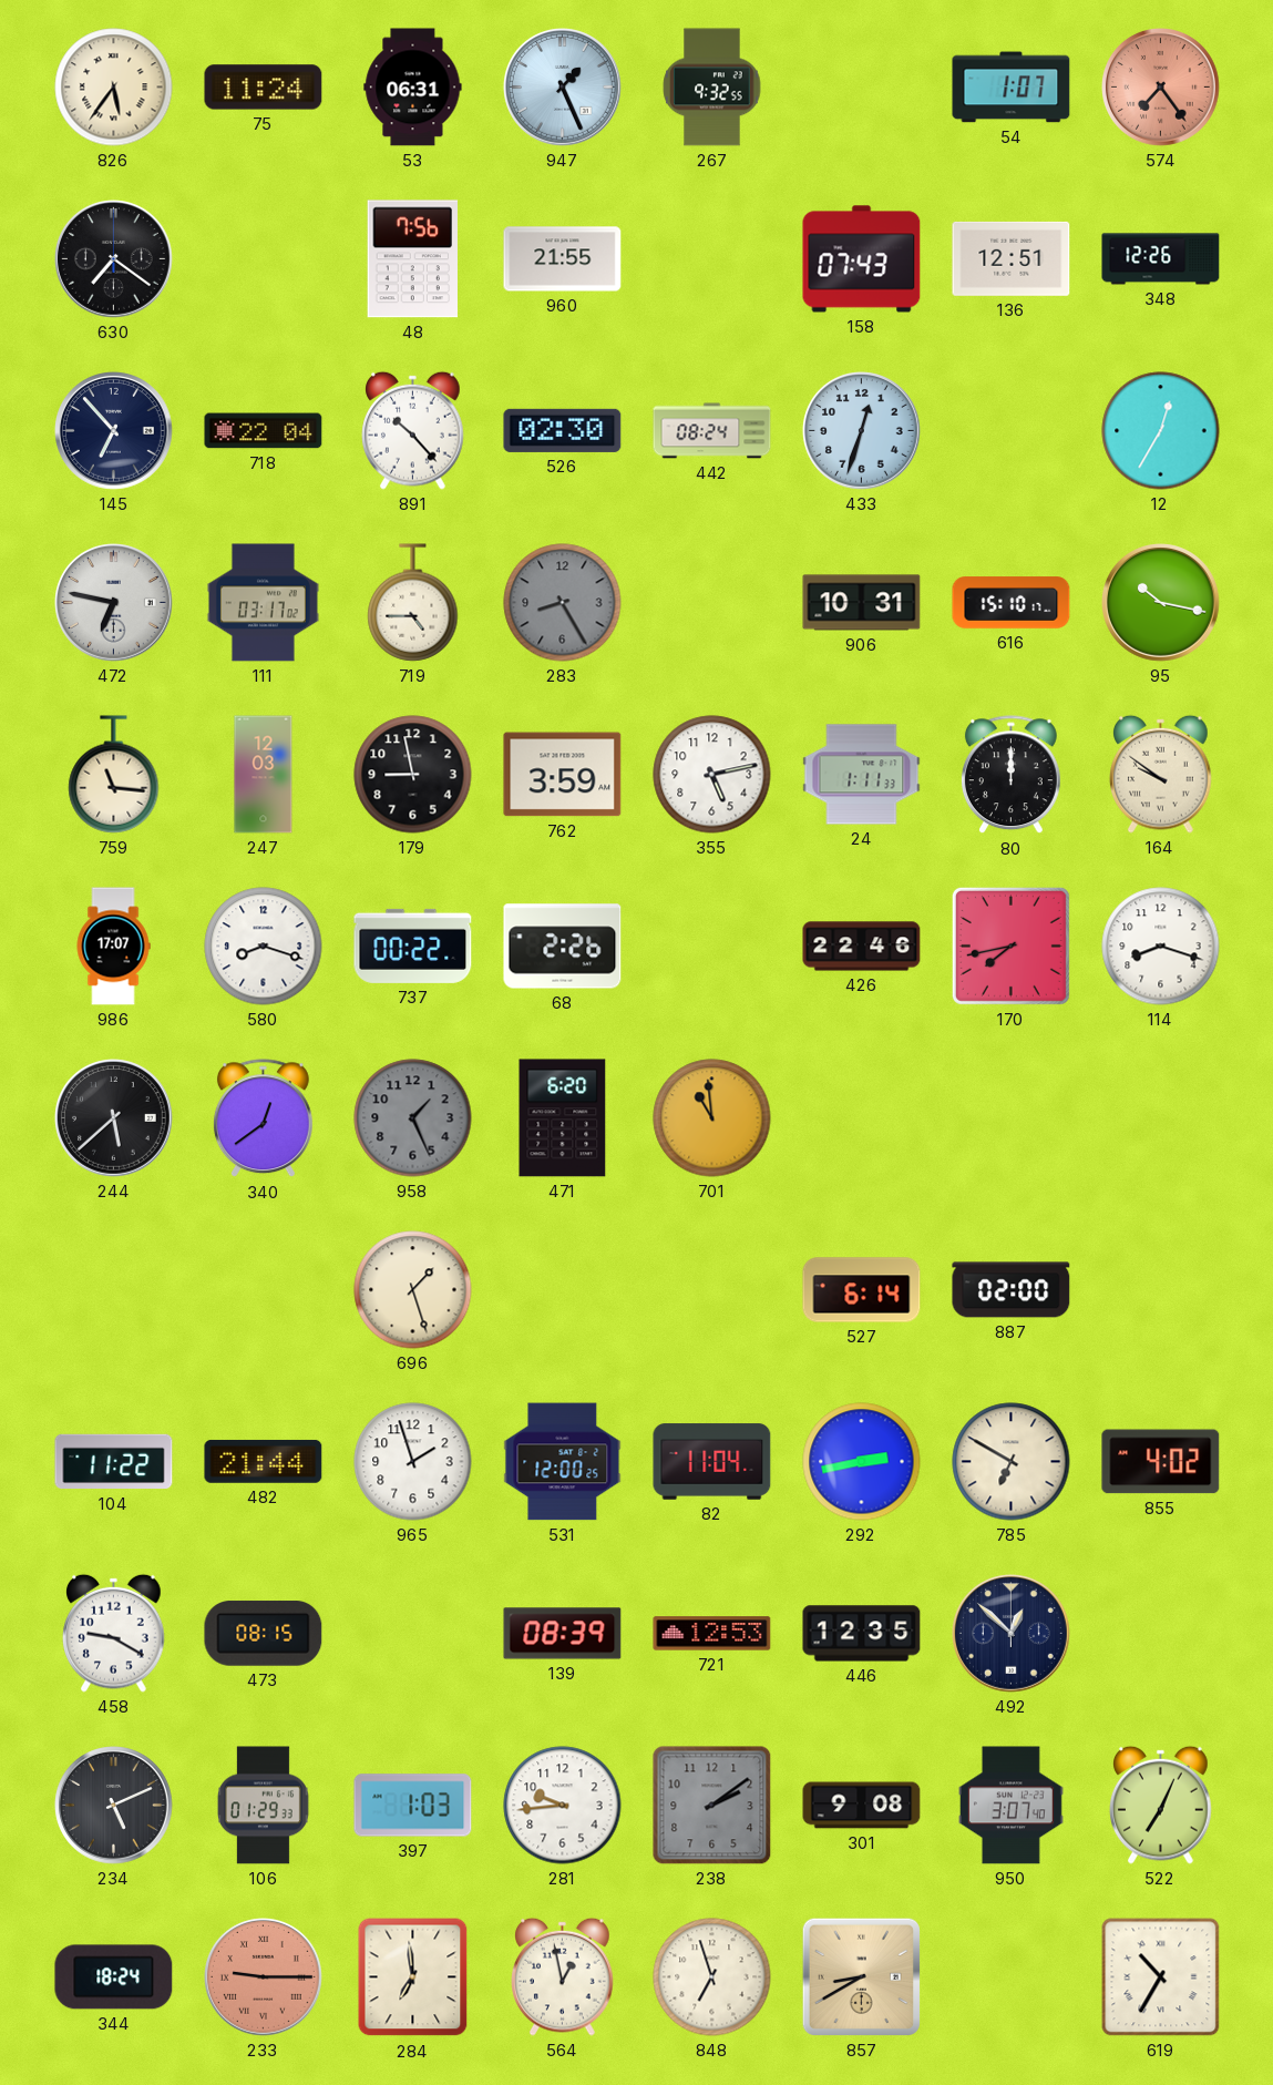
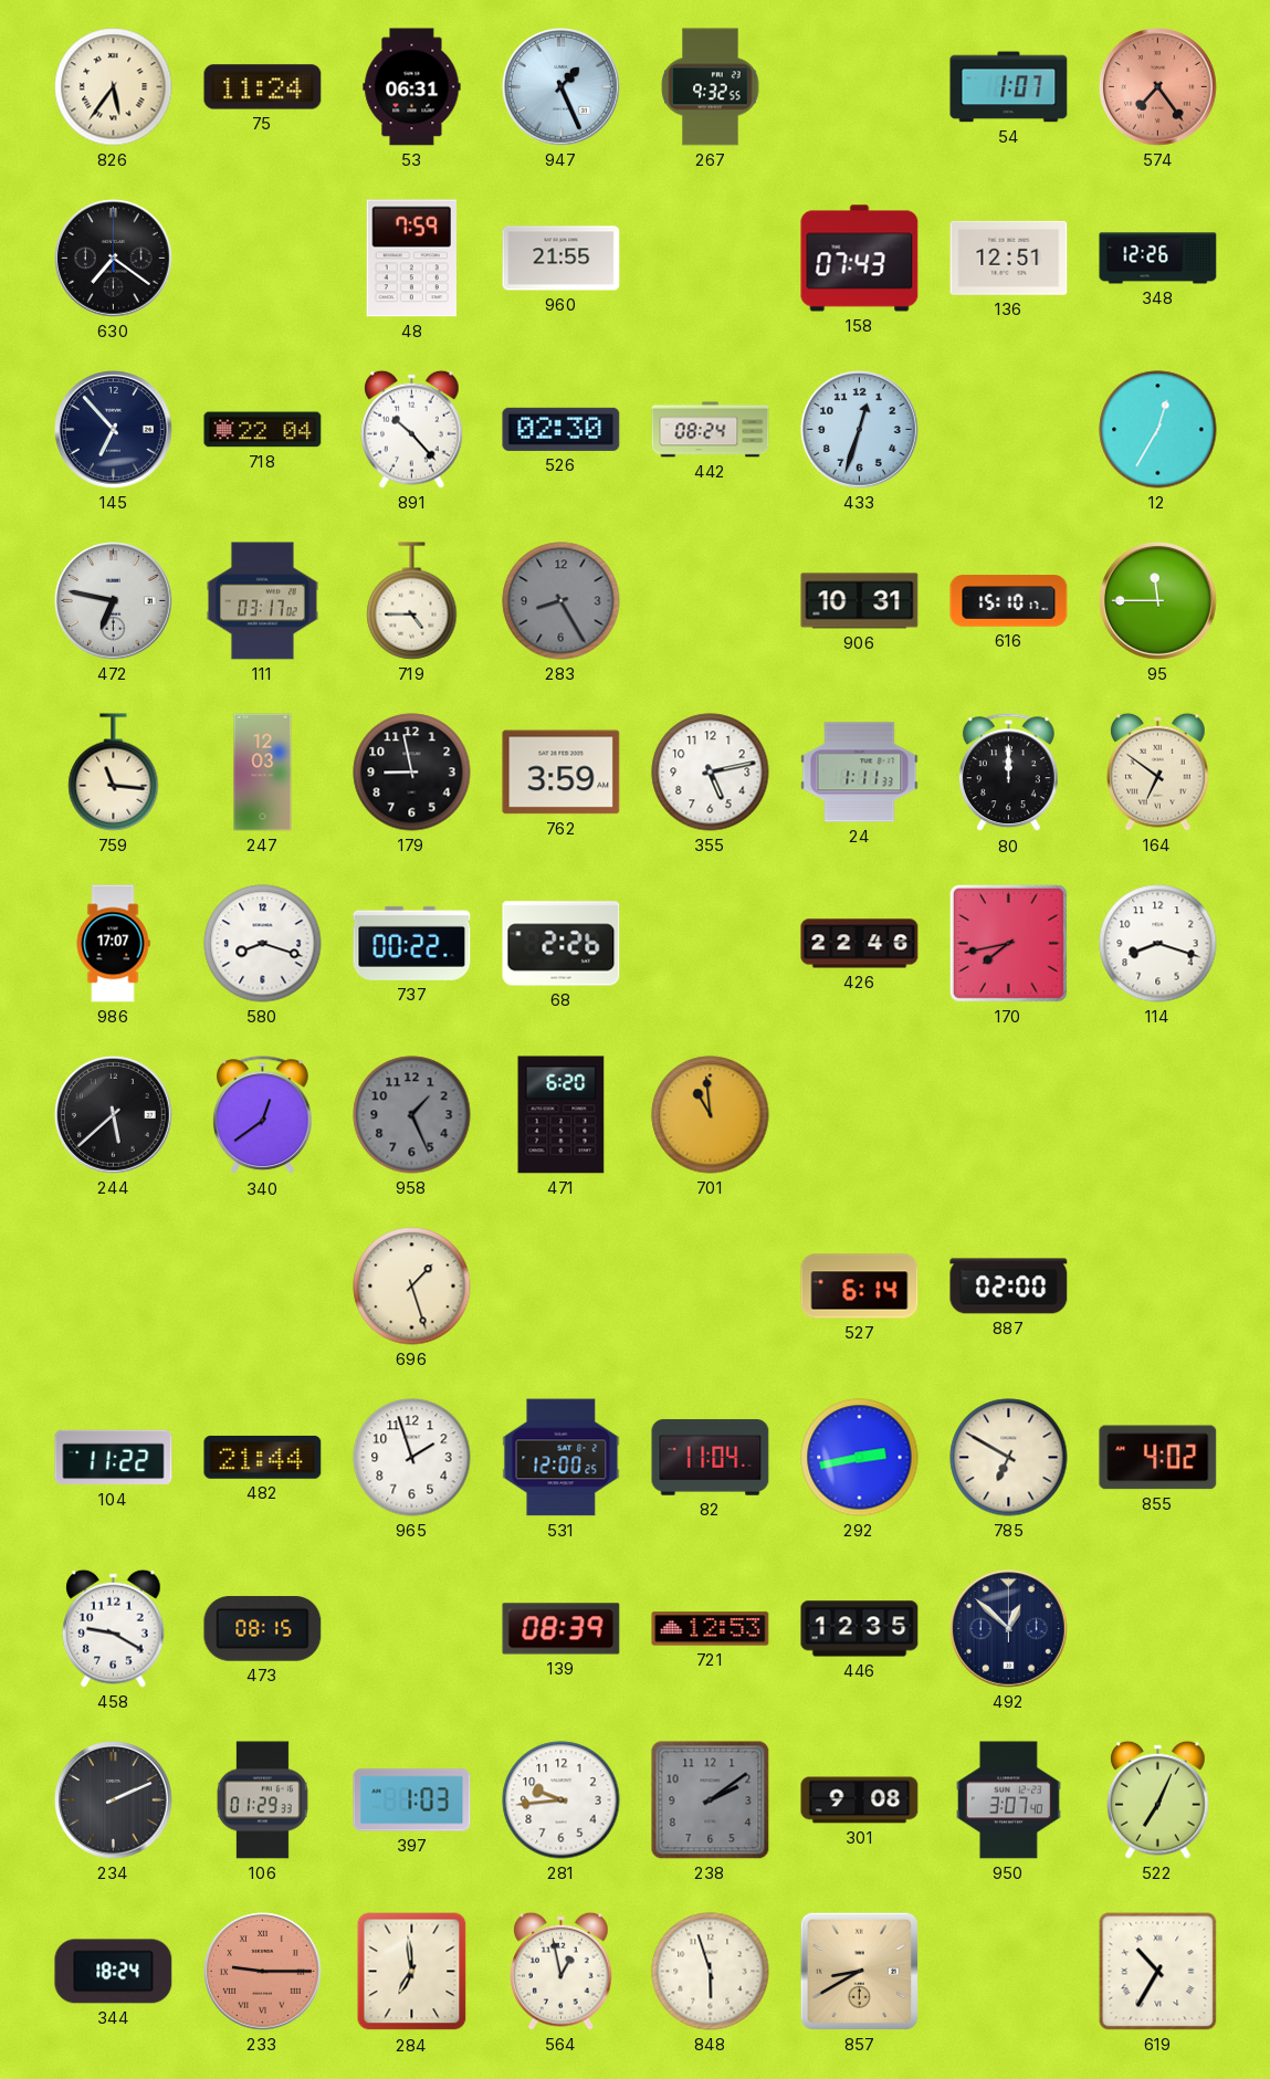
48: 7:56 -> 7:59 (411, 259)
95: 10:17 -> 11:45 (1158, 601)
164: 9:51 -> 6:51 (1158, 771)
234: 5:11 -> 2:11 (114, 1800)
848: 6:57 -> 5:57 (711, 1972)
